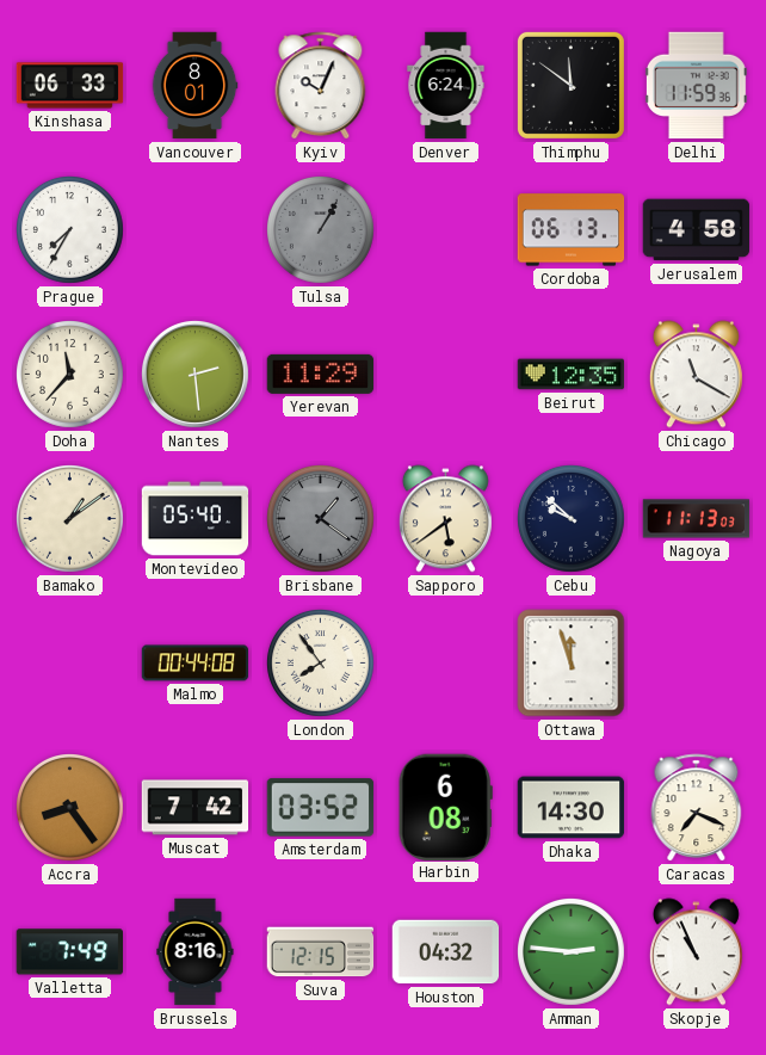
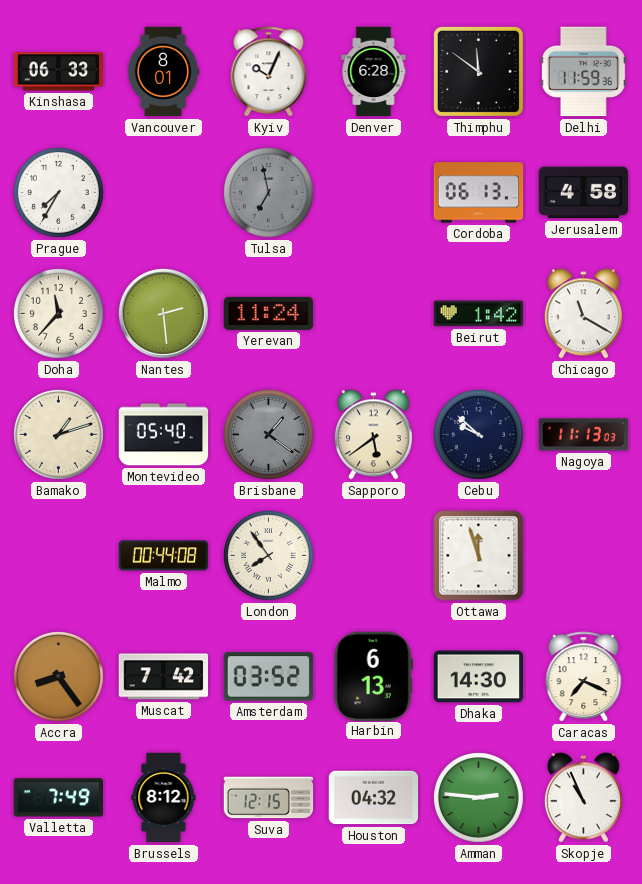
Denver: 6:24 -> 6:28 (374, 72)
Tulsa: 1:05 -> 6:58 (269, 193)
Yerevan: 11:29 -> 11:24 (269, 313)
Beirut: 12:35 -> 1:42 (479, 314)
Bamako: 1:09 -> 1:12 (59, 435)
Harbin: 6:08 -> 6:13 (373, 676)
Brussels: 8:16 -> 8:12 (164, 798)
